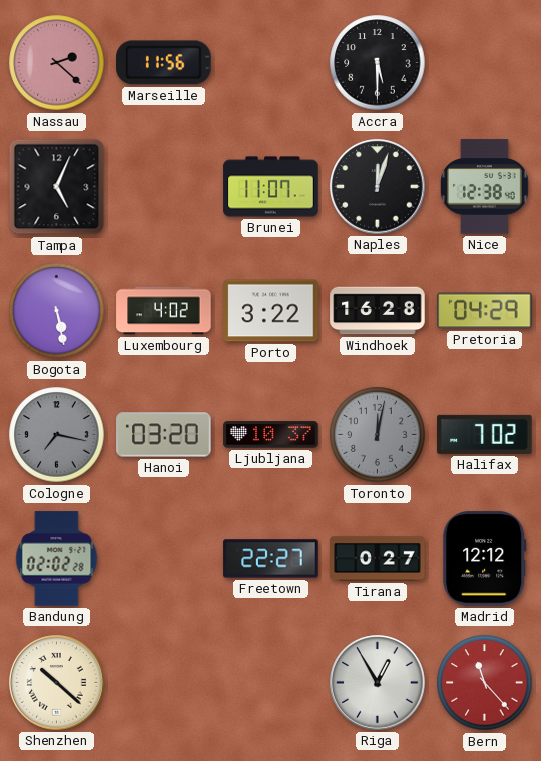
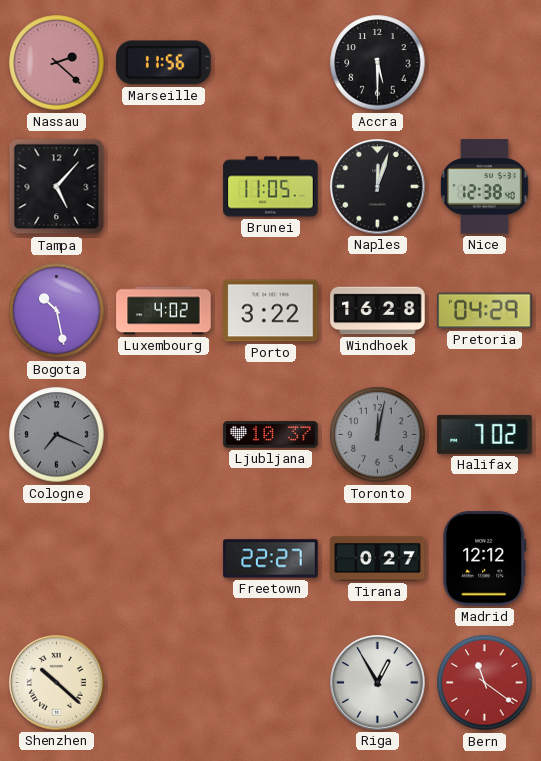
Tampa: 5:04 -> 5:07 (57, 187)
Brunei: 11:07 -> 11:05 (271, 187)
Bogota: 5:28 -> 10:28 (57, 311)
Cologne: 7:17 -> 7:19 (57, 435)
Hanoi: 03:20 -> none (164, 435)
Bandung: 02:02 -> none (57, 559)
Bern: 11:23 -> 11:21 (485, 683)
